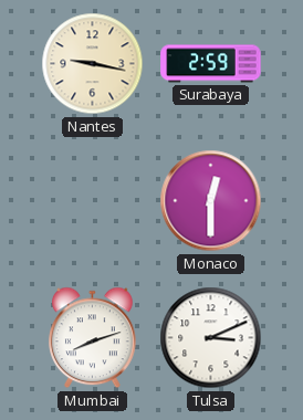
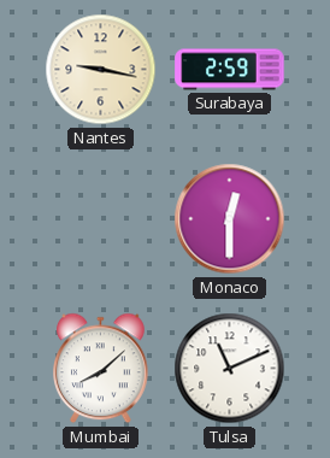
Mumbai: 8:12 -> 8:08 (101, 369)
Tulsa: 3:11 -> 11:11 (230, 369)
